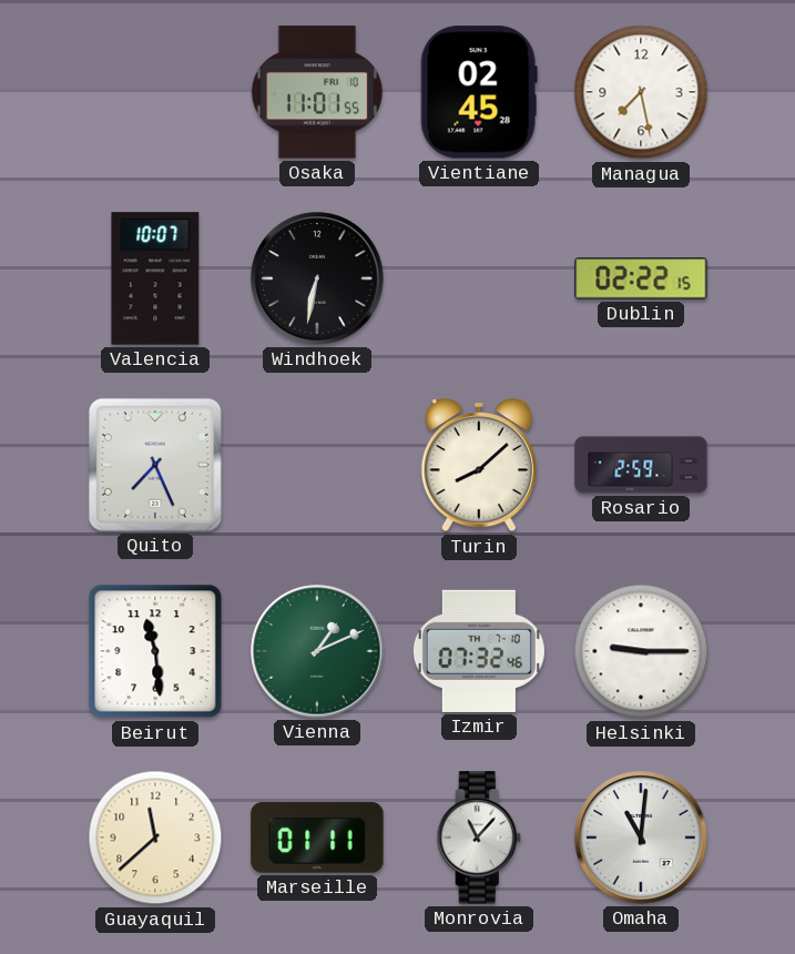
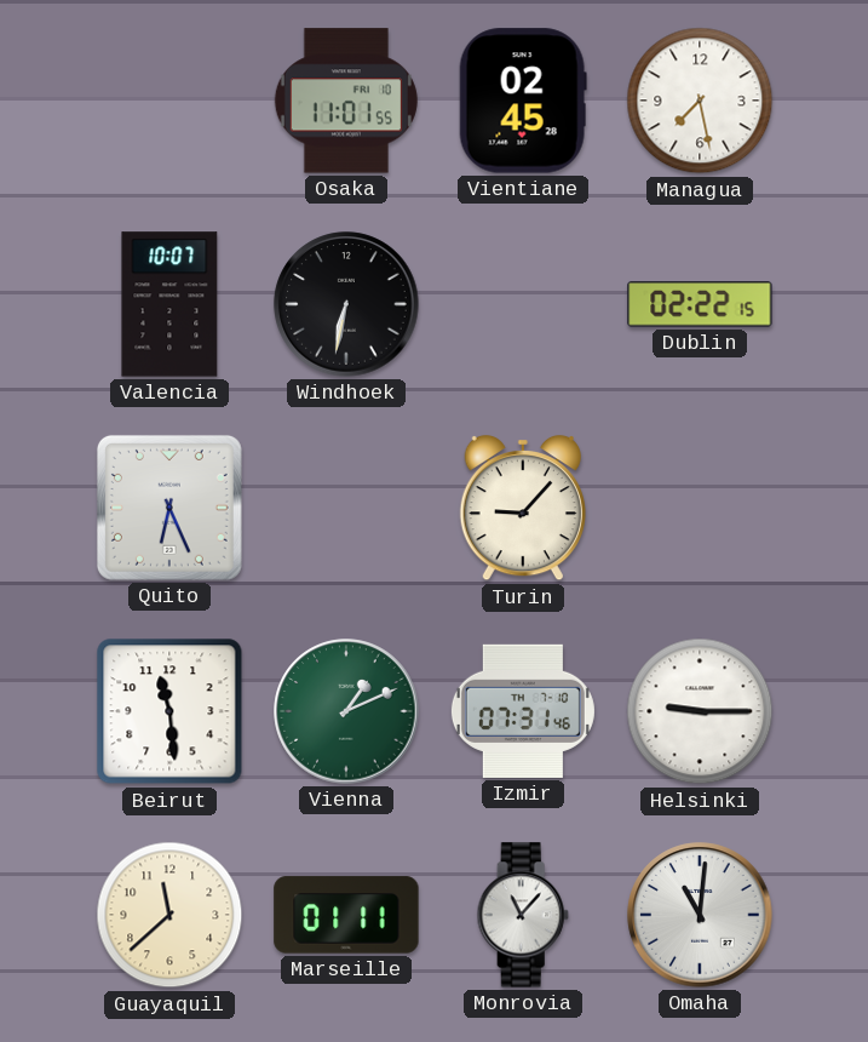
Quito: 7:26 -> 6:26 (169, 508)
Turin: 8:08 -> 9:07 (523, 508)
Rosario: 2:59 -> none (641, 465)
Izmir: 07:32 -> 07:31 (523, 711)
